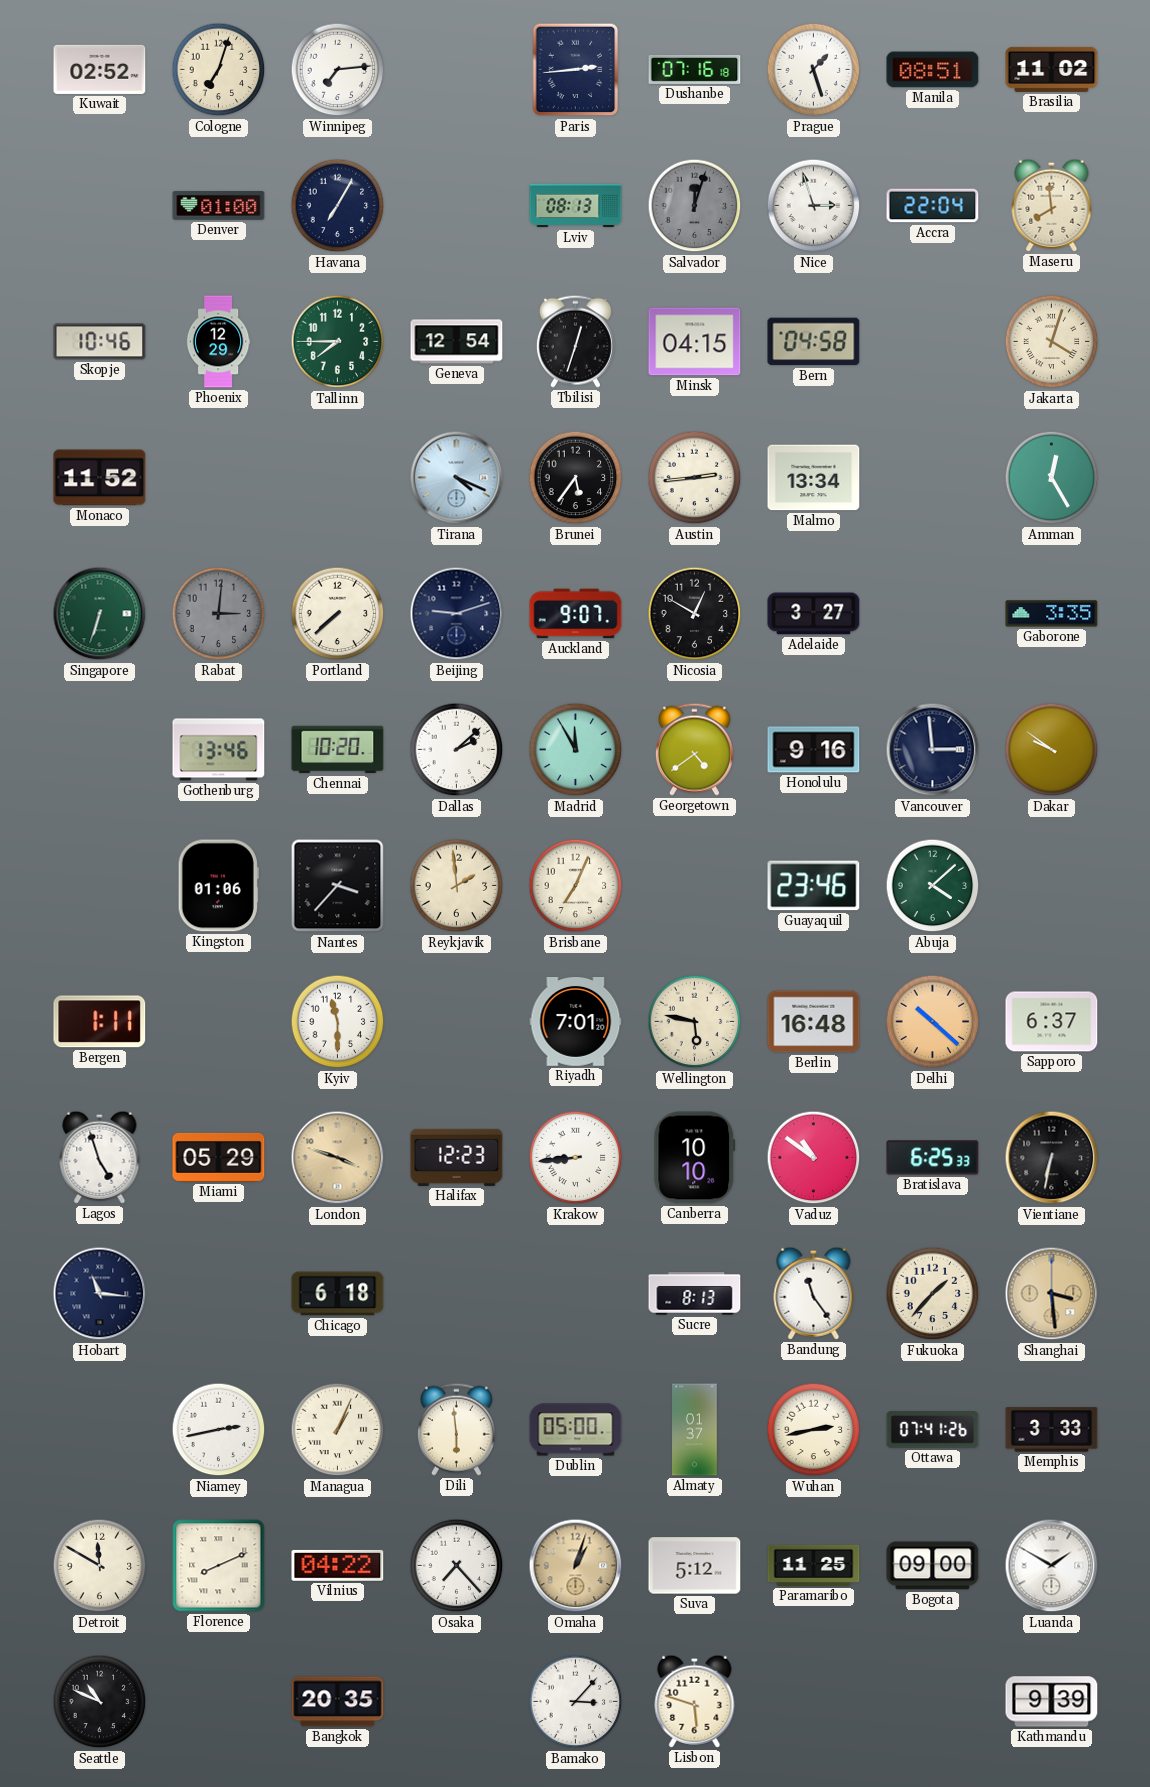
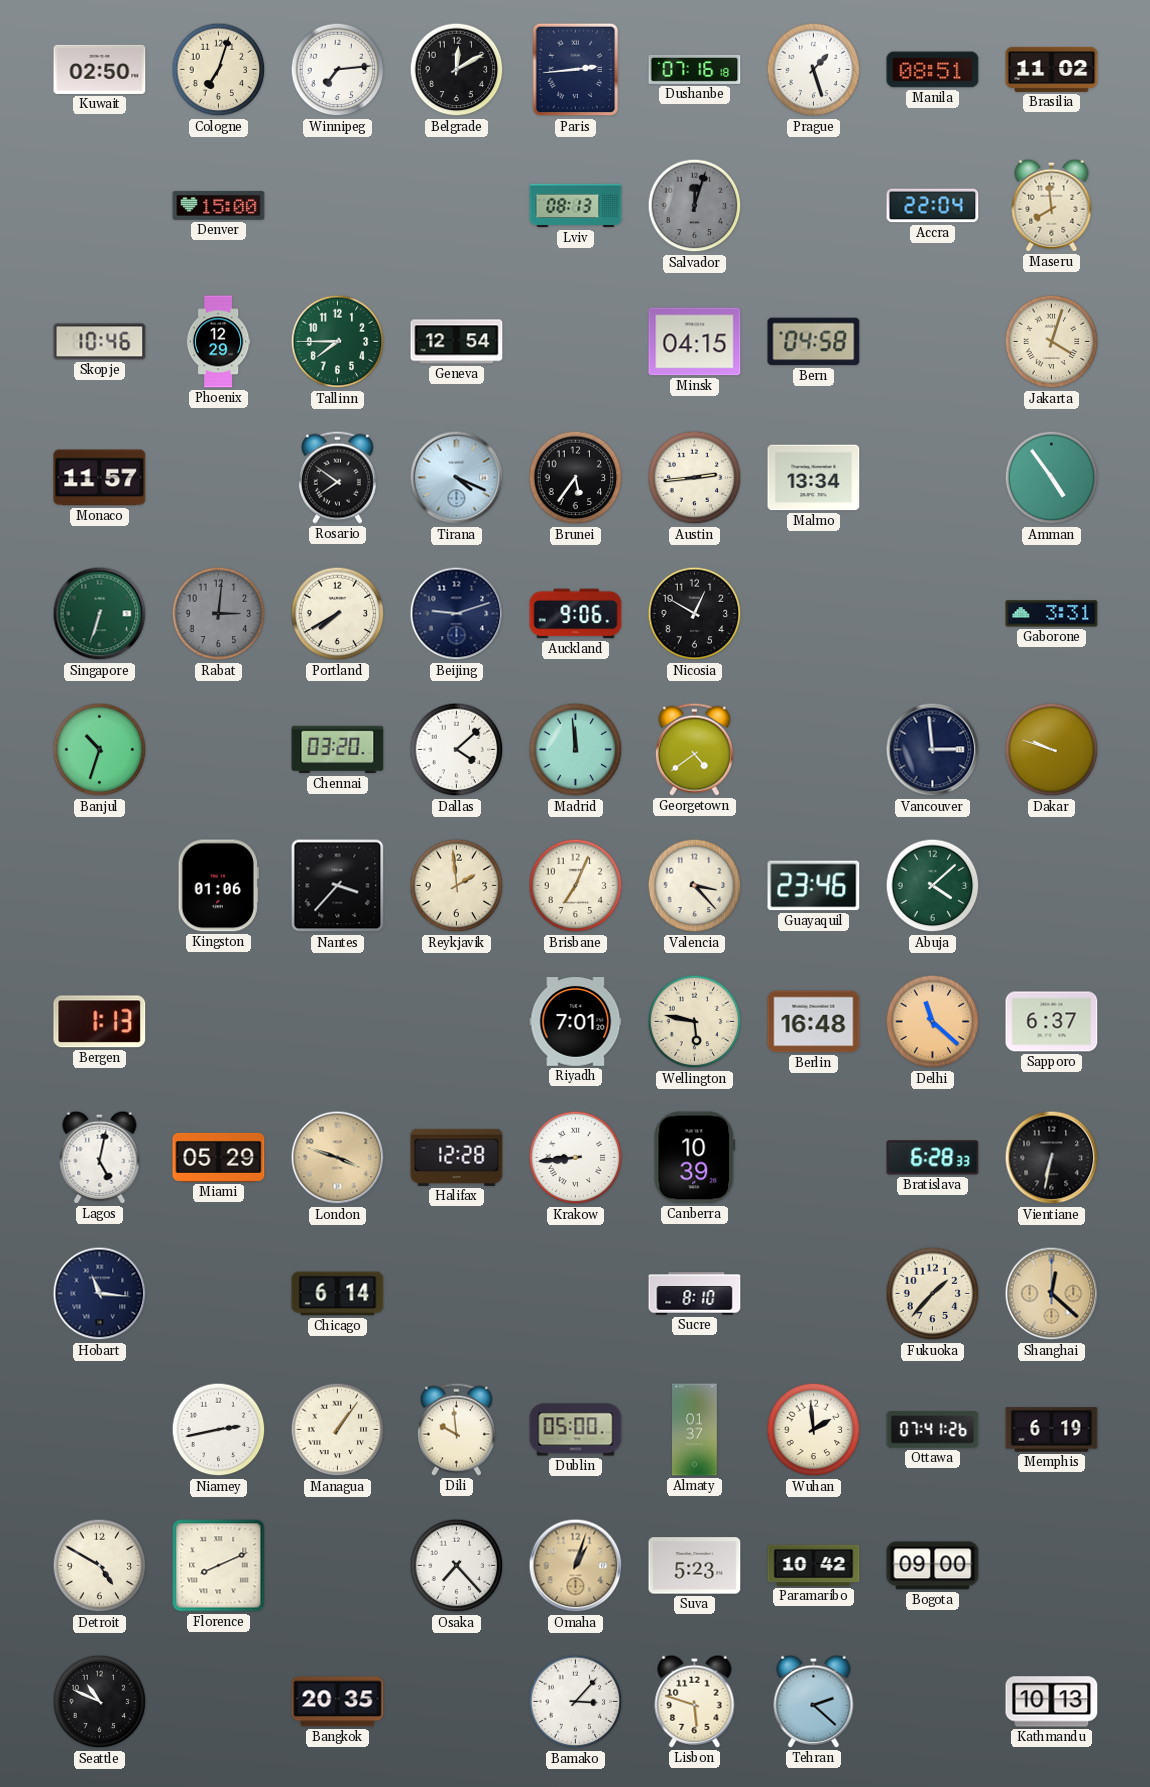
Kuwait: 02:52 -> 02:50 (100, 69)
Belgrade: none -> 12:10 (457, 70)
Denver: 01:00 -> 15:00 (219, 206)
Havana: 7:05 -> none (338, 206)
Nice: 2:57 -> none (814, 206)
Tbilisi: 12:33 -> none (575, 341)
Monaco: 11:52 -> 11:57 (100, 478)
Rosario: none -> 7:51 (337, 477)
Amman: 12:25 -> 4:54 (1052, 478)
Portland: 7:38 -> 7:40 (338, 614)
Auckland: 9:07 -> 9:06 (576, 614)
Adelaide: 3:27 -> none (814, 614)
Gaborone: 3:35 -> 3:31 (1052, 614)
Banjul: none -> 10:33 (100, 750)
Gothenburg: 13:46 -> none (219, 750)
Chennai: 10:20 -> 03:20 (338, 750)
Dallas: 2:08 -> 4:08 (457, 750)
Madrid: 11:55 -> 11:59 (576, 750)
Honolulu: 9:16 -> none (814, 750)
Dakar: 9:51 -> 9:48 (1052, 750)
Valencia: none -> 3:23 (695, 886)
Bergen: 1:11 -> 1:13 (100, 1022)
Kyiv: 11:30 -> none (338, 1022)
Delhi: 10:22 -> 11:22 (933, 1022)
Lagos: 4:57 -> 5:02 (100, 1157)
Halifax: 12:23 -> 12:28 (457, 1157)
Canberra: 10:10 -> 10:39 (695, 1158)
Vaduz: 10:51 -> none (814, 1158)
Bratislava: 6:25 -> 6:28 (933, 1158)
Chicago: 6:18 -> 6:14 (338, 1294)
Sucre: 8:13 -> 8:10 (695, 1294)
Bandung: 11:24 -> none (814, 1293)
Shanghai: 3:29 -> 12:22 (1052, 1294)
Managua: 1:04 -> 1:06 (338, 1430)
Dili: 5:59 -> 9:59 (456, 1429)
Wuhan: 2:43 -> 1:59 (814, 1430)
Memphis: 3:33 -> 6:19 (1052, 1430)
Detroit: 11:50 -> 4:50 (100, 1566)
Vilnius: 04:22 -> none (338, 1565)
Suva: 5:12 -> 5:23 (695, 1566)
Paramaribo: 11:25 -> 10:42 (814, 1565)
Luanda: 1:50 -> none (1052, 1566)
Tehran: none -> 2:22 (814, 1701)
Kathmandu: 9:39 -> 10:13 (1052, 1702)
